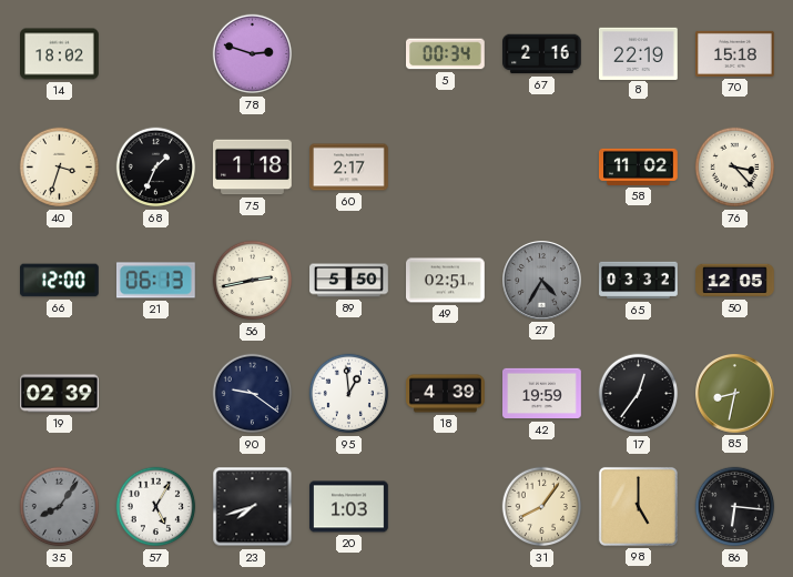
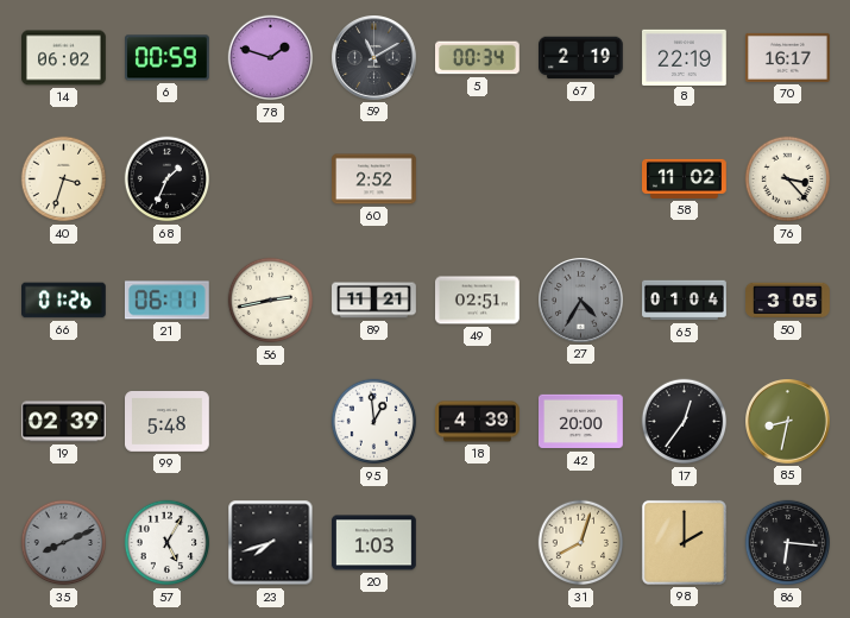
14: 18:02 -> 06:02 (64, 58)
6: none -> 00:59 (168, 58)
78: 2:48 -> 1:48 (271, 58)
59: none -> 11:10 (374, 58)
67: 2:16 -> 2:19 (581, 58)
70: 15:18 -> 16:17 (788, 57)
75: 1:18 -> none (253, 168)
60: 2:17 -> 2:52 (374, 179)
66: 12:00 -> 01:26 (64, 301)
21: 06:13 -> 06:11 (166, 301)
89: 5:50 -> 11:21 (374, 301)
65: 03:32 -> 01:04 (685, 301)
50: 12:05 -> 3:05 (788, 301)
99: none -> 5:48 (168, 422)
90: 9:21 -> none (253, 394)
42: 19:59 -> 20:00 (581, 422)
35: 8:06 -> 8:11 (64, 543)
31: 8:06 -> 8:03 (581, 543)
98: 5:00 -> 2:00 (684, 542)
